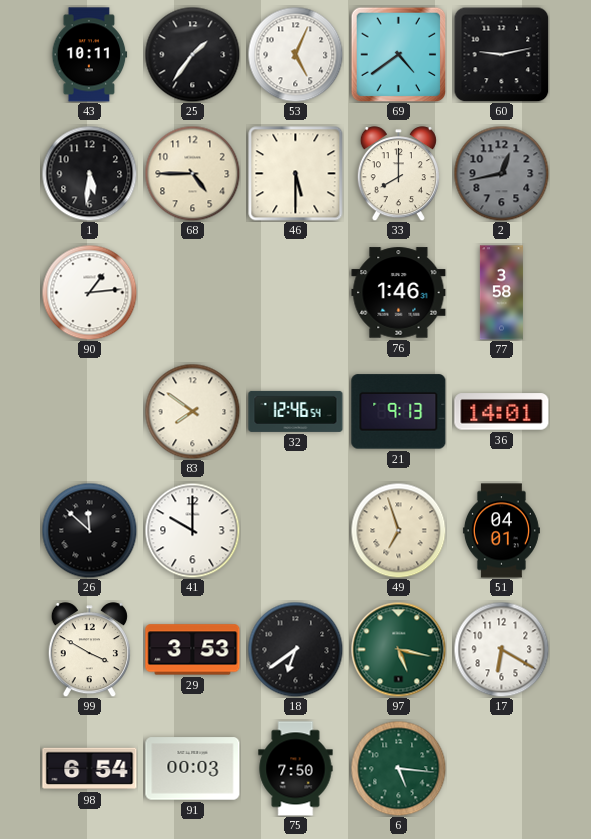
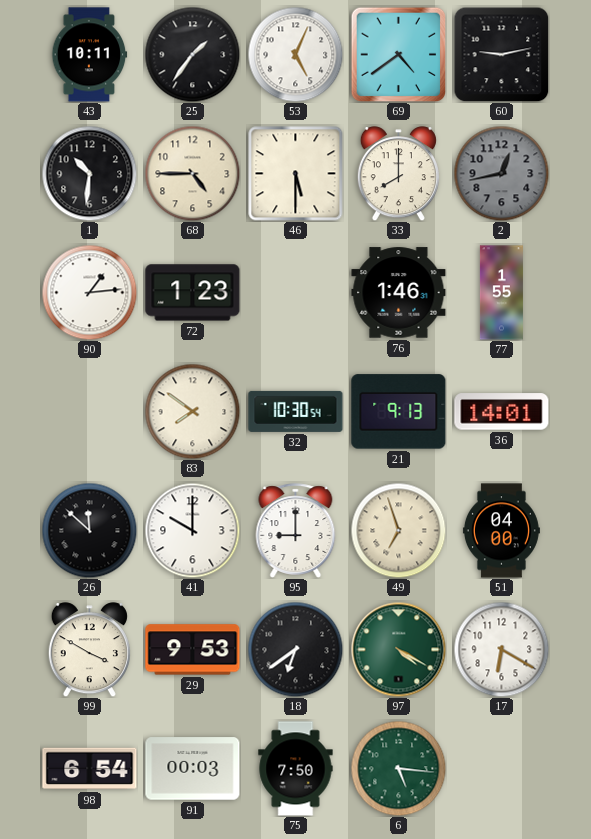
1: 5:31 -> 10:31 (89, 173)
72: none -> 1:23 (193, 293)
77: 3:58 -> 1:55 (501, 293)
32: 12:46 -> 10:30 (296, 411)
95: none -> 9:00 (296, 531)
51: 04:01 -> 04:00 (501, 531)
29: 3:53 -> 9:53 (193, 650)
97: 5:17 -> 4:20 (398, 649)
